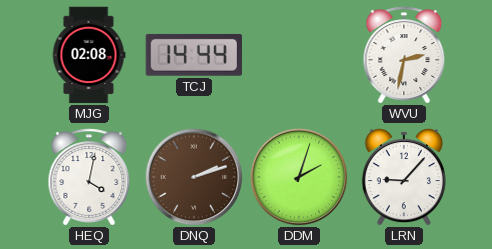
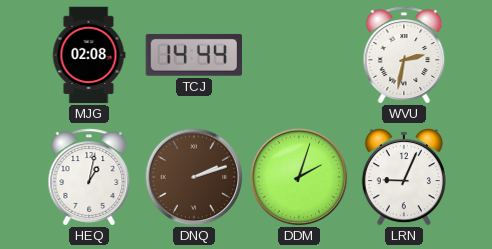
HEQ: 4:02 -> 1:02 (89, 177)
LRN: 9:07 -> 9:04 (404, 177)
